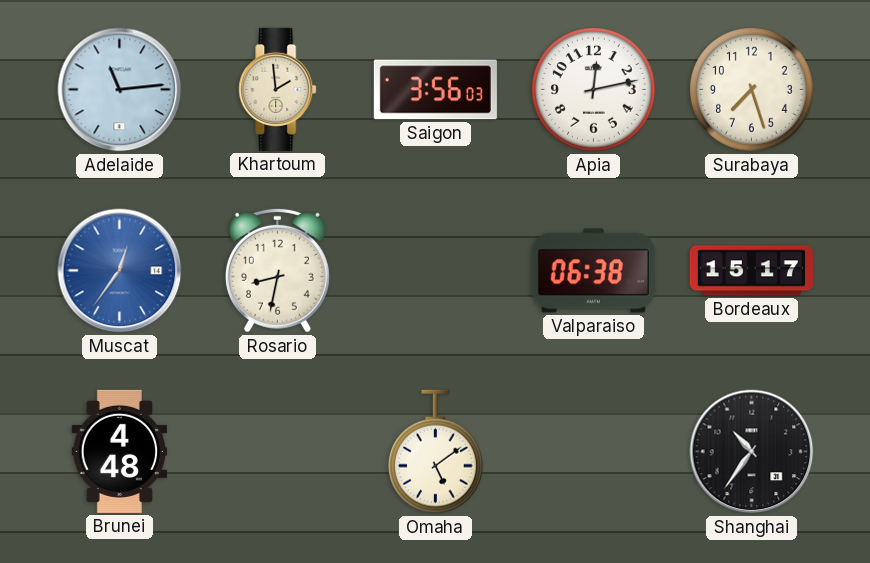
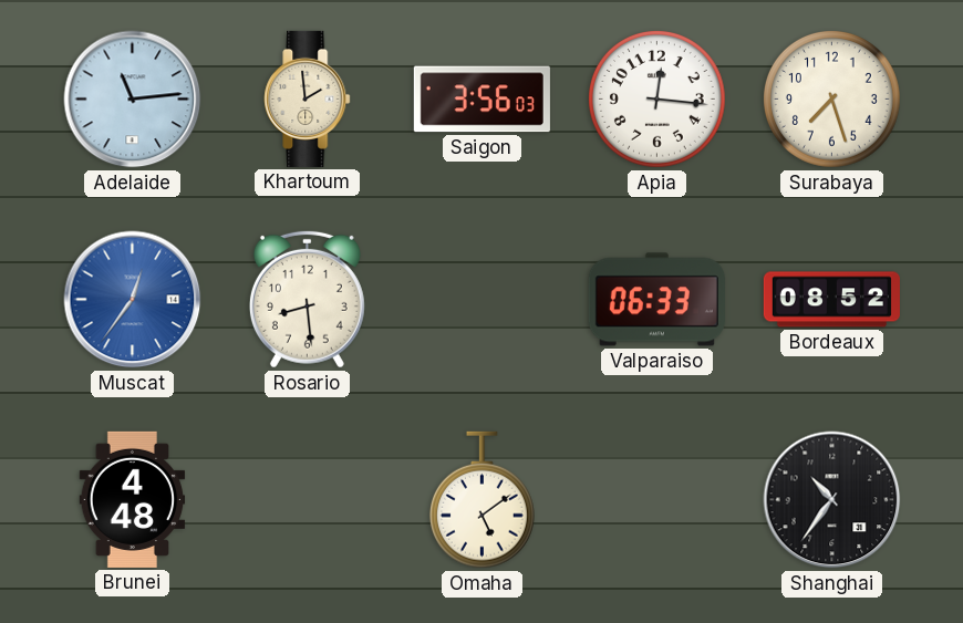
Apia: 12:13 -> 12:16 (657, 100)
Rosario: 8:32 -> 8:29 (307, 299)
Valparaiso: 06:38 -> 06:33 (656, 300)
Bordeaux: 15:17 -> 08:52 (831, 300)
